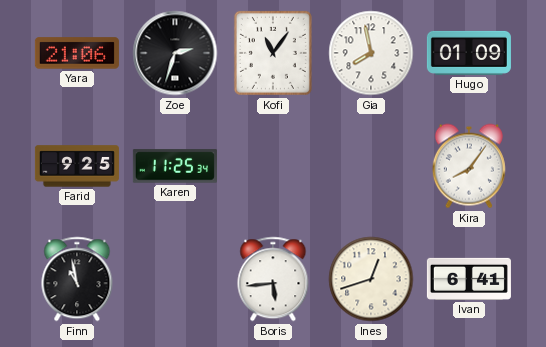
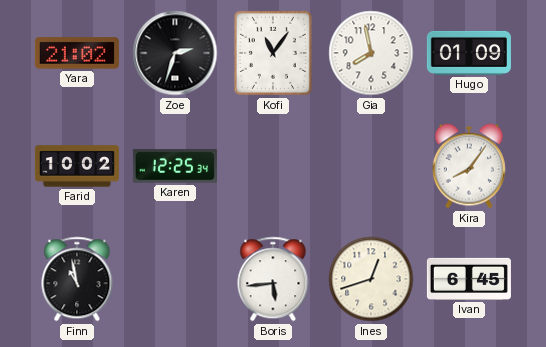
Yara: 21:06 -> 21:02 (77, 53)
Farid: 9:25 -> 10:02 (77, 166)
Karen: 11:25 -> 12:25 (175, 166)
Ivan: 6:41 -> 6:45 (469, 279)
